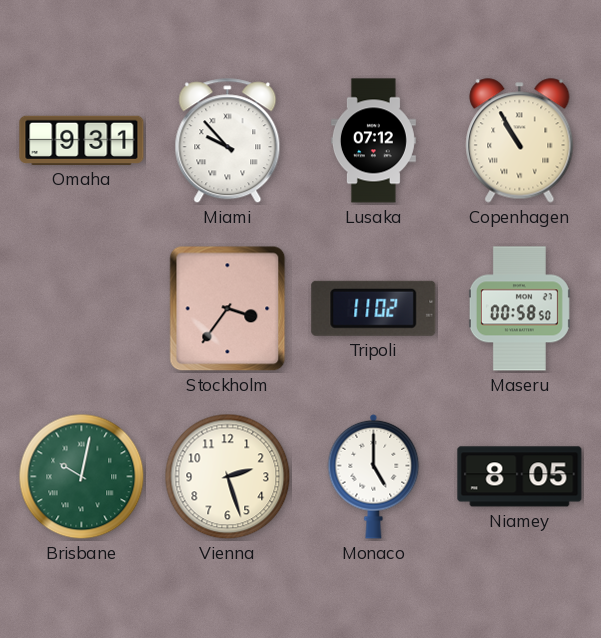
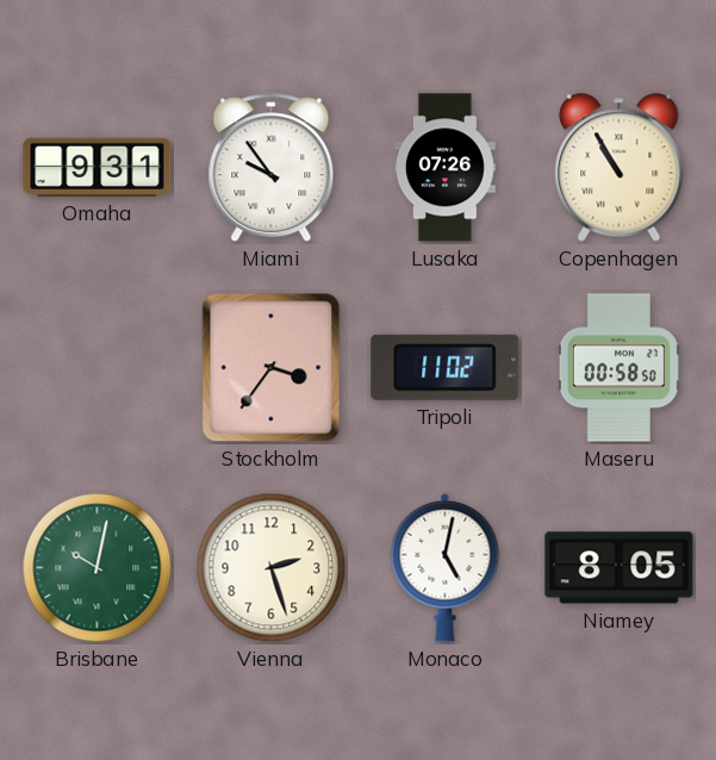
Miami: 9:53 -> 9:54 (272, 168)
Lusaka: 07:12 -> 07:26 (444, 168)
Monaco: 5:00 -> 5:02 (446, 567)
